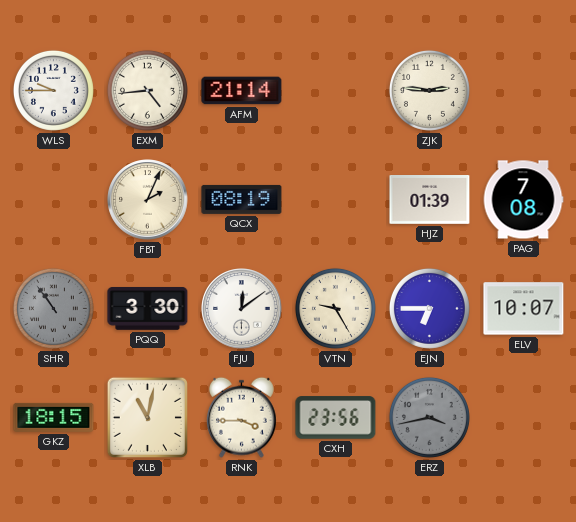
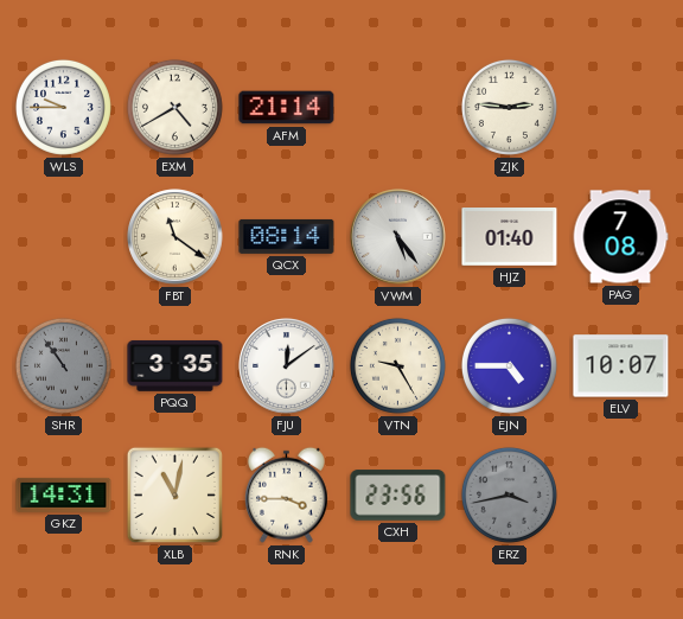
EXM: 4:44 -> 4:40 (174, 107)
FBT: 2:04 -> 11:21 (175, 237)
QCX: 08:19 -> 08:14 (287, 236)
VWM: none -> 5:24 (398, 237)
HJZ: 01:39 -> 01:40 (510, 237)
PQQ: 3:30 -> 3:35 (175, 365)
EJN: 6:45 -> 4:45 (509, 365)
GKZ: 18:15 -> 14:31 (64, 494)
